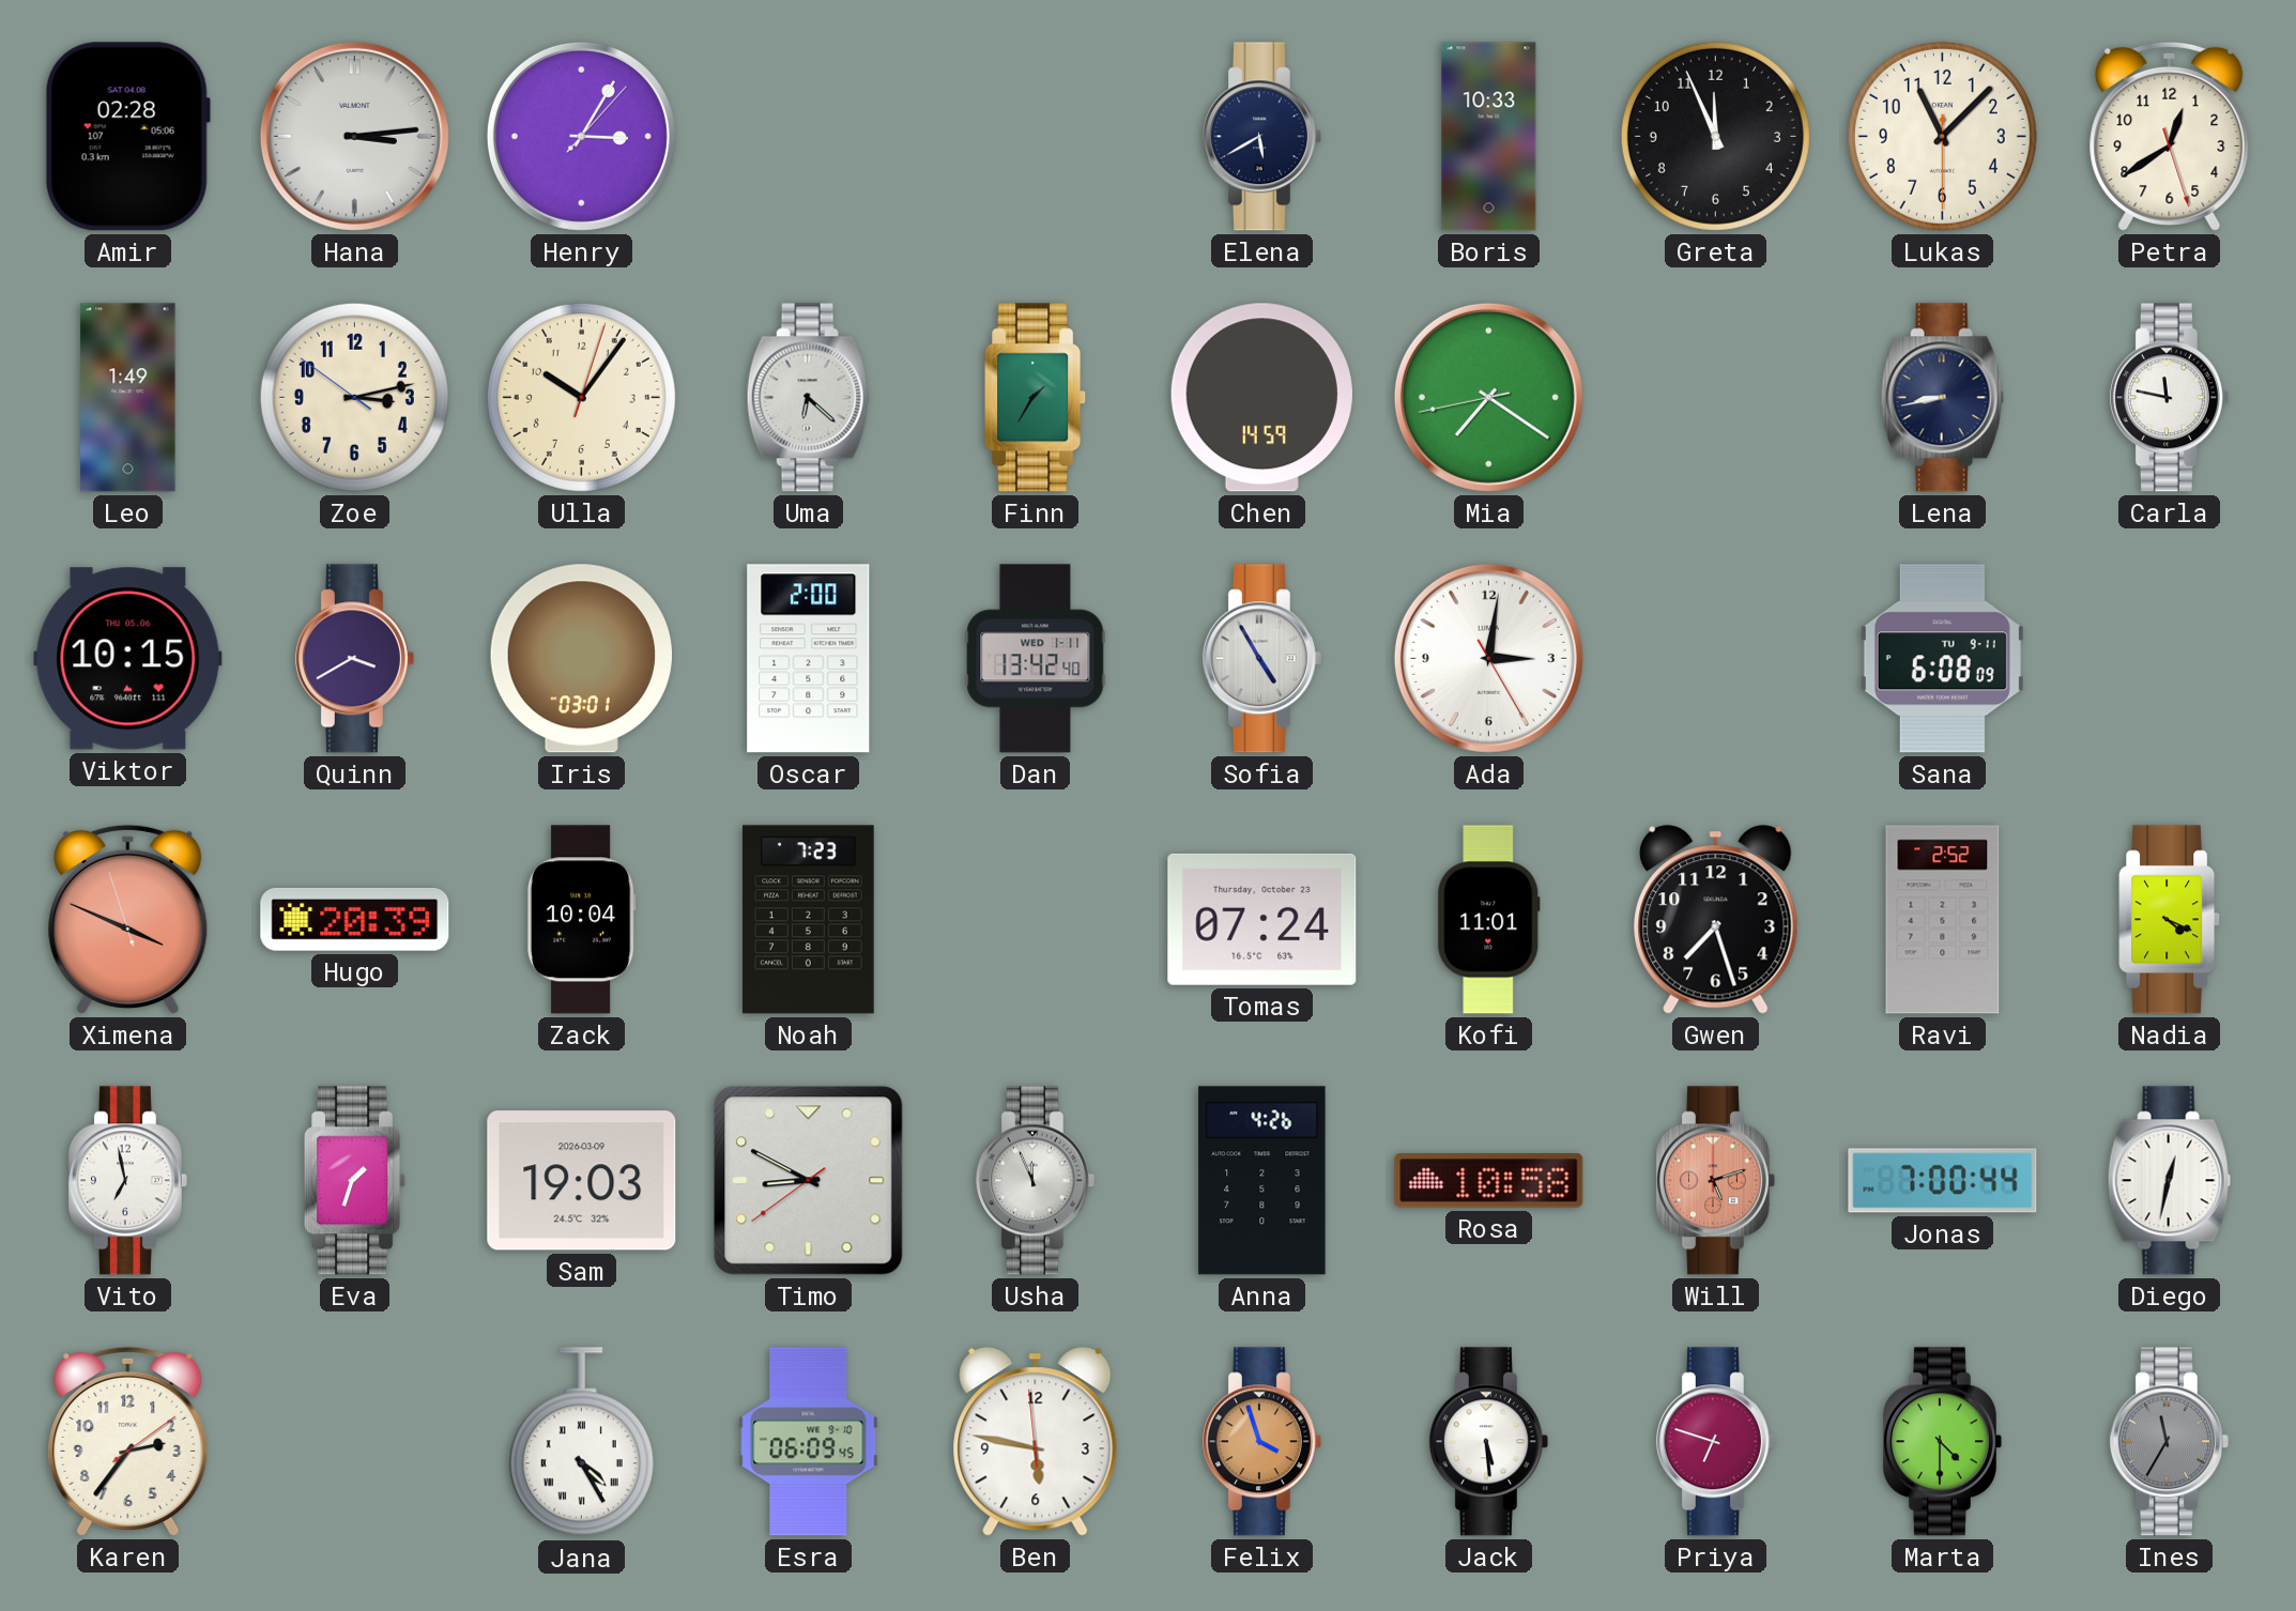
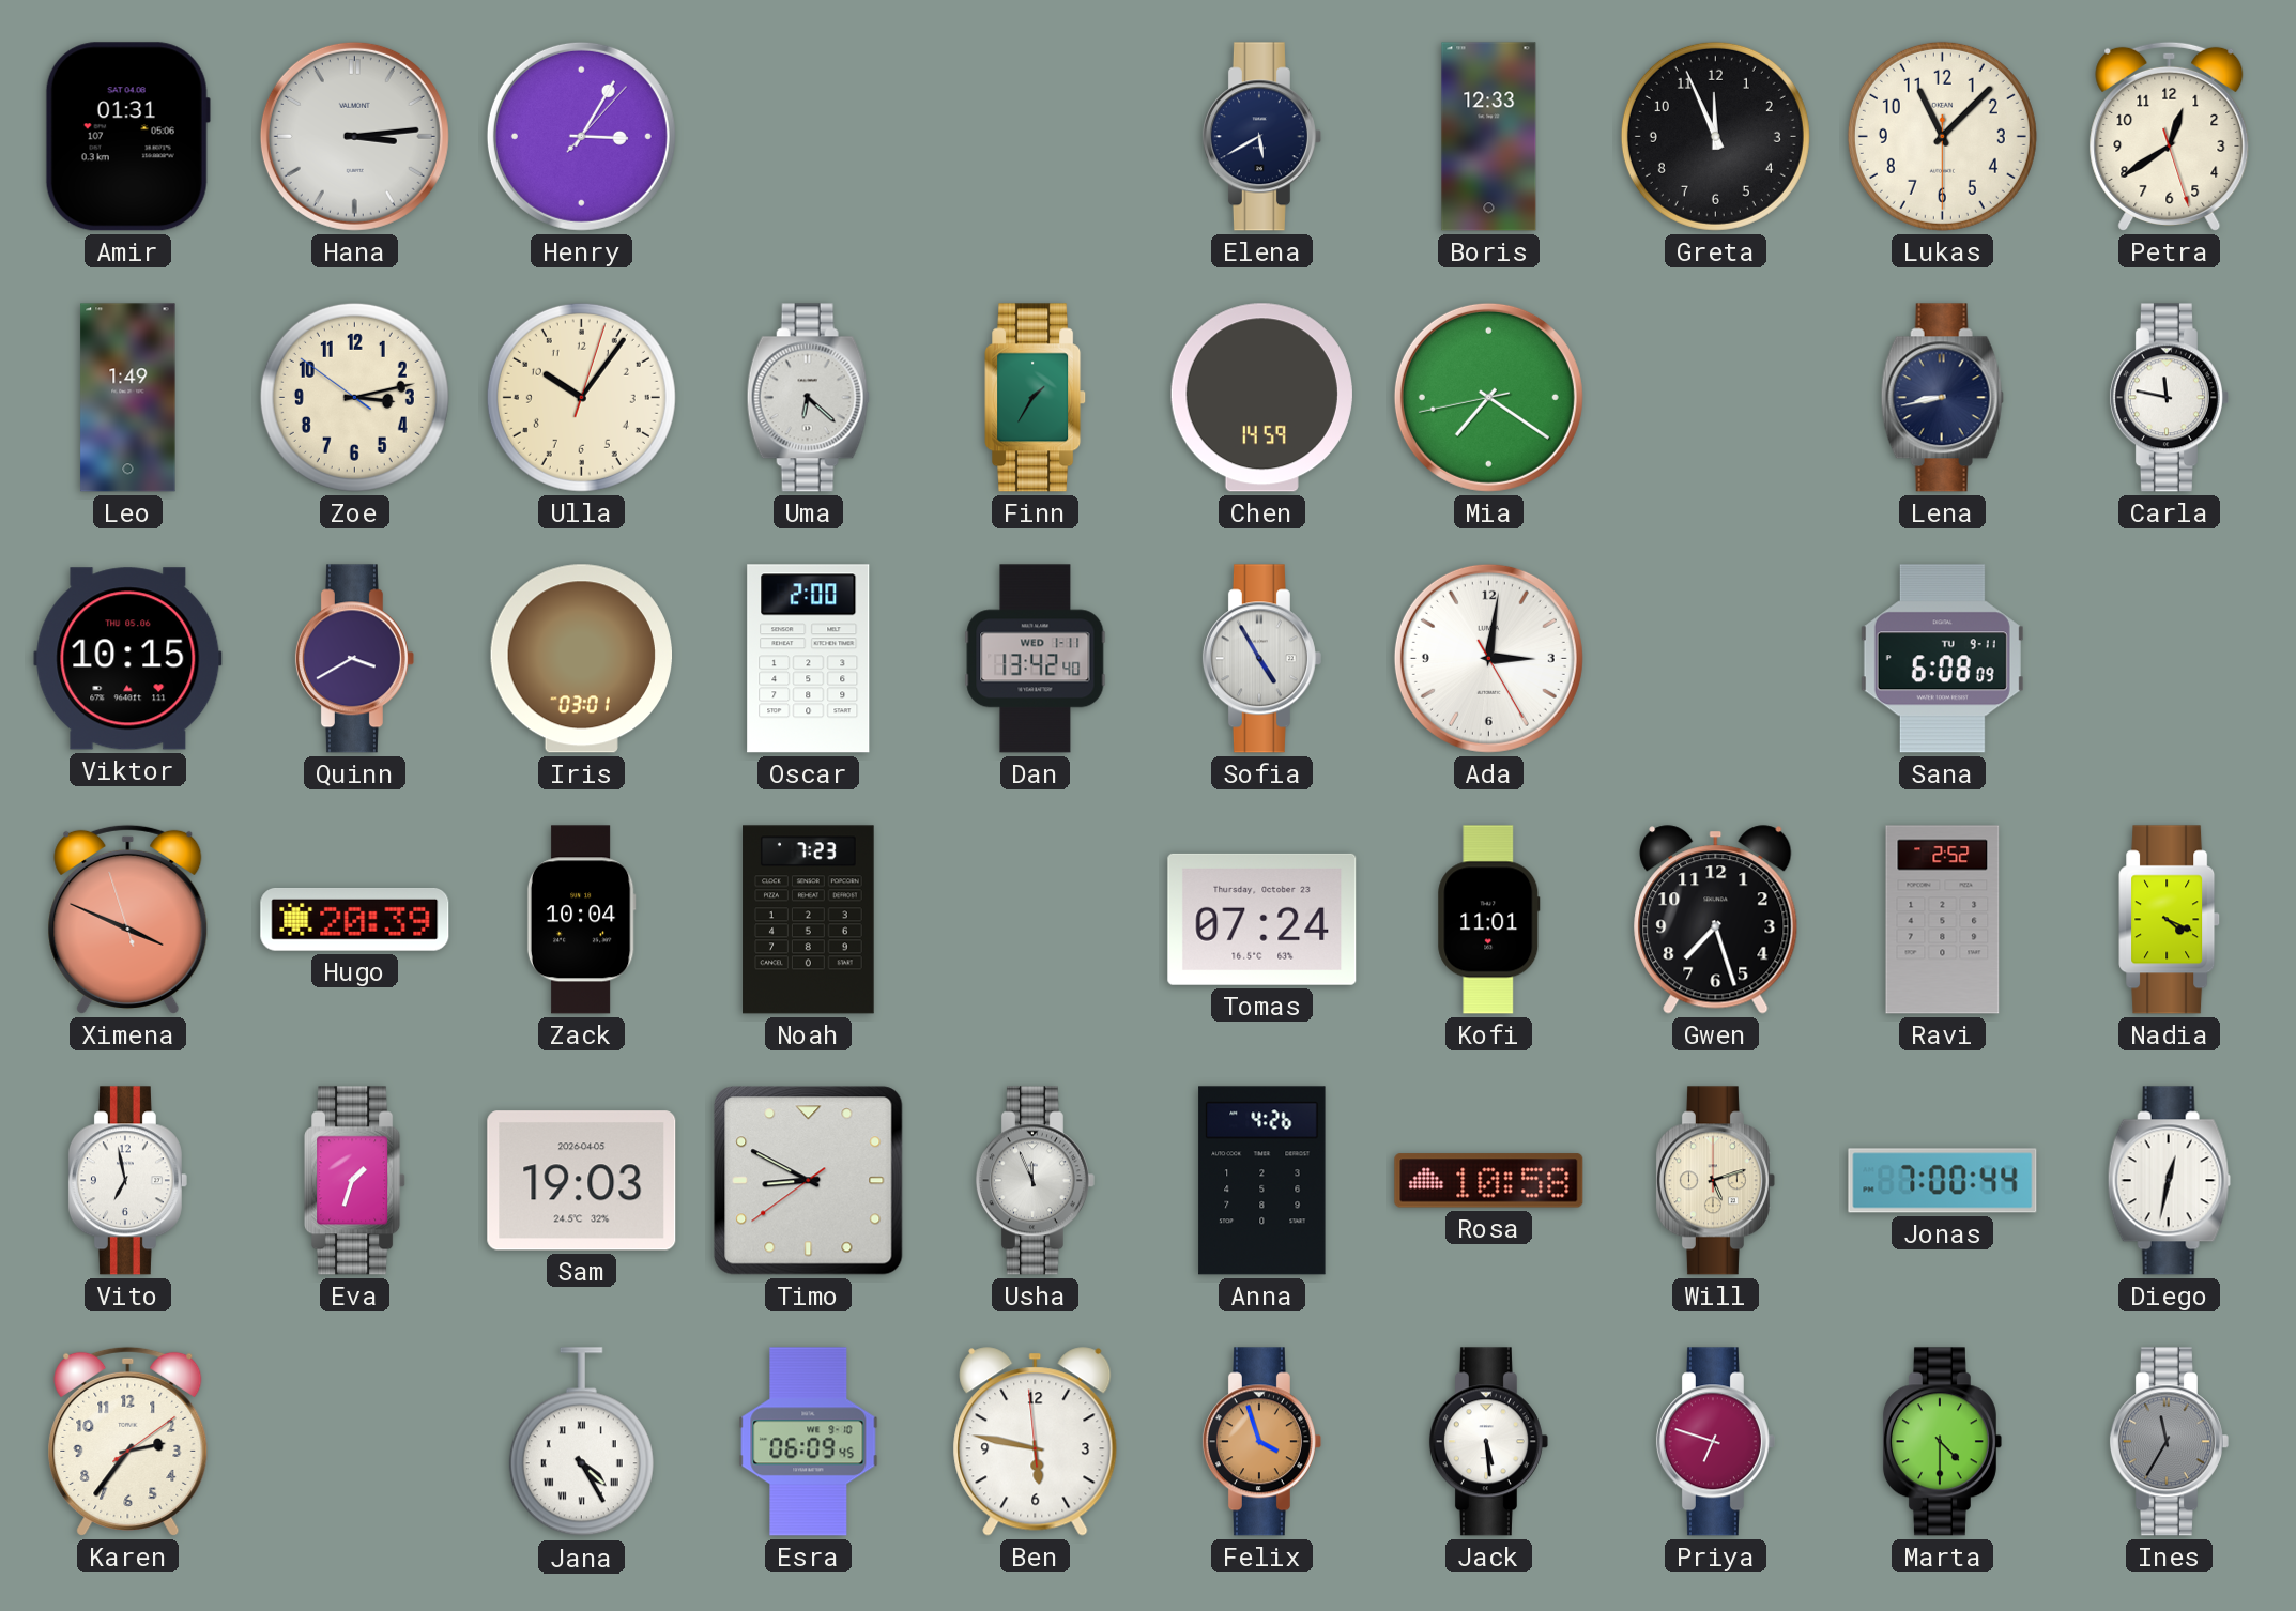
Amir: 02:28 -> 01:31 (127, 137)
Boris: 10:33 -> 12:33 (1489, 137)
Sam date: 2026-03-09 -> 2026-04-05 (582, 1181)
Will dial: salmon -> cream (1715, 1181)
